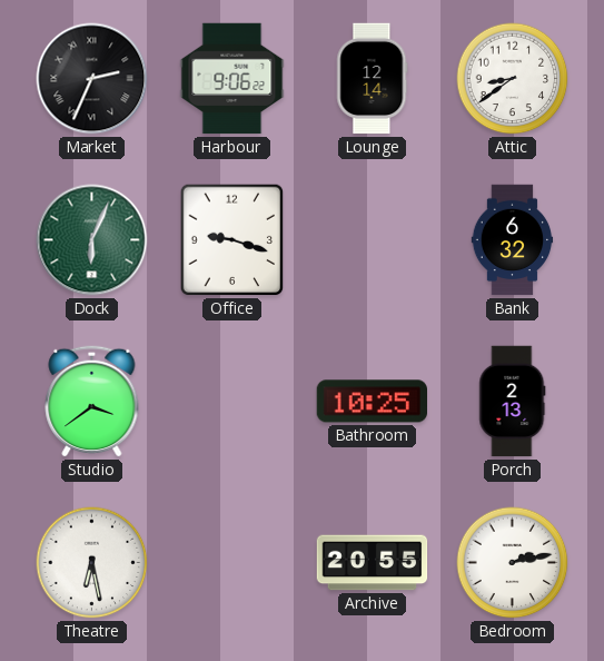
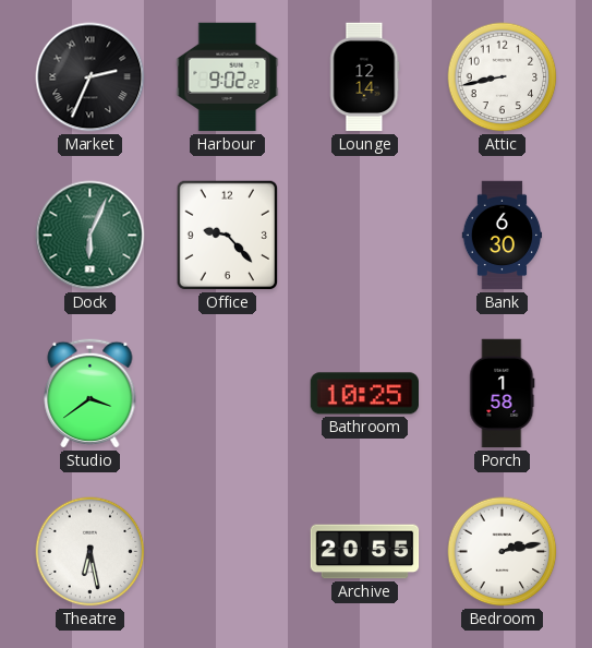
Harbour: 9:06 -> 9:02 (228, 77)
Attic: 8:39 -> 8:43 (503, 77)
Office: 9:18 -> 9:23 (228, 236)
Bank: 6:32 -> 6:30 (503, 236)
Porch: 2:13 -> 1:58 (503, 394)
